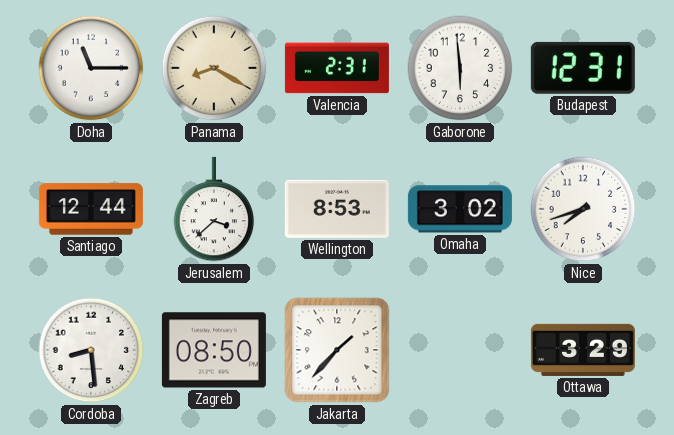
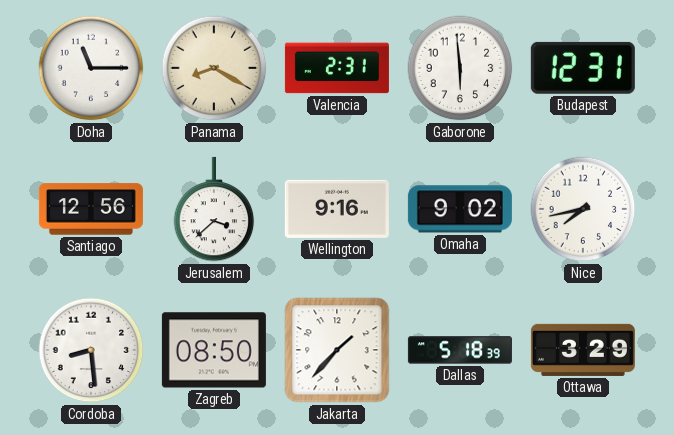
Santiago: 12:44 -> 12:56 (91, 209)
Wellington: 8:53 -> 9:16 (337, 209)
Omaha: 3:02 -> 9:02 (460, 209)
Nice: 7:42 -> 7:43 (583, 209)
Dallas: none -> 5:18 (460, 350)
